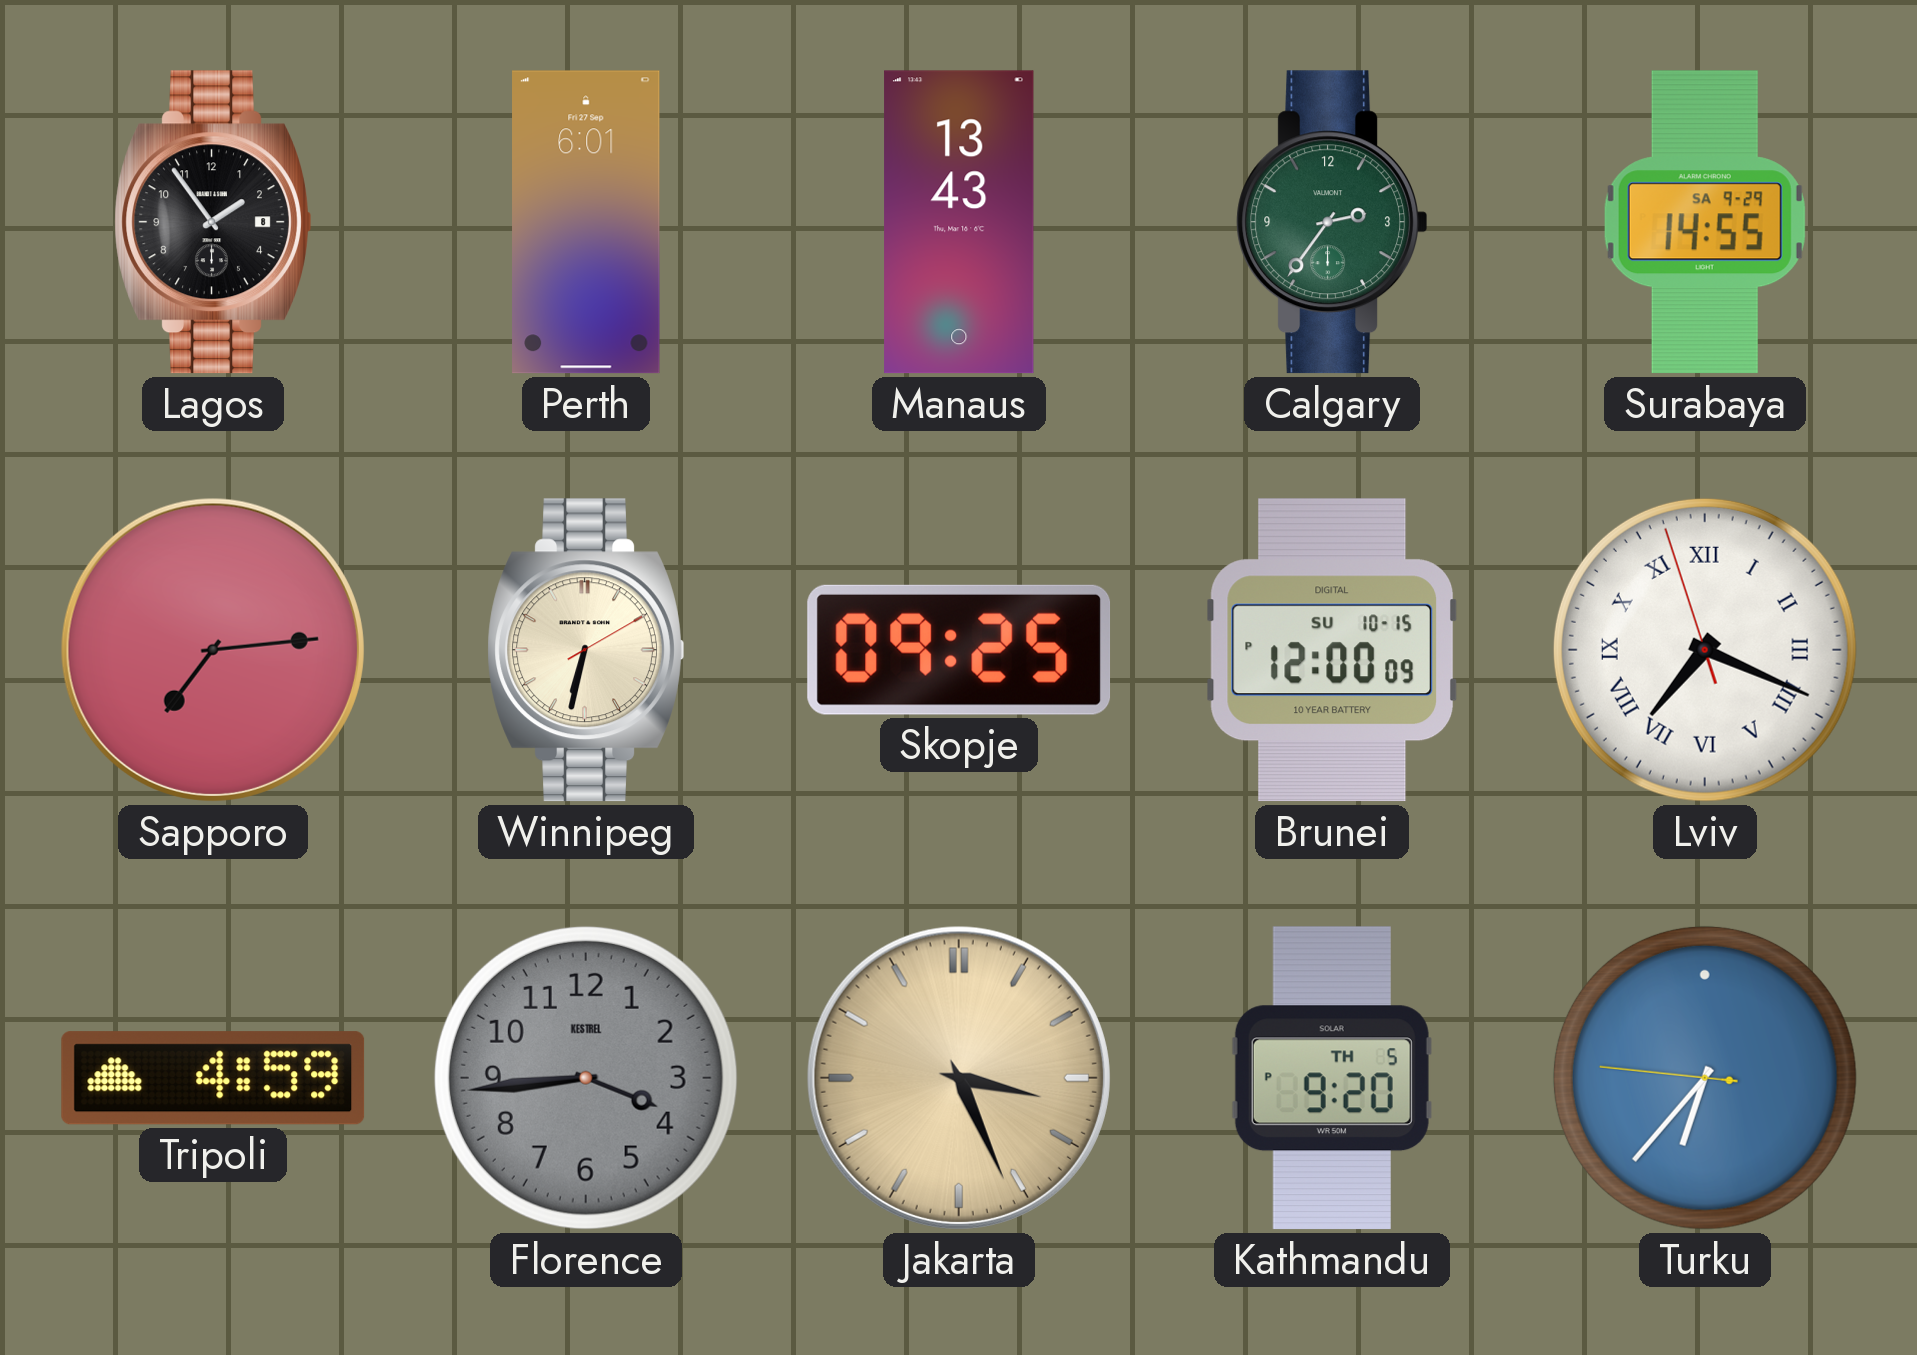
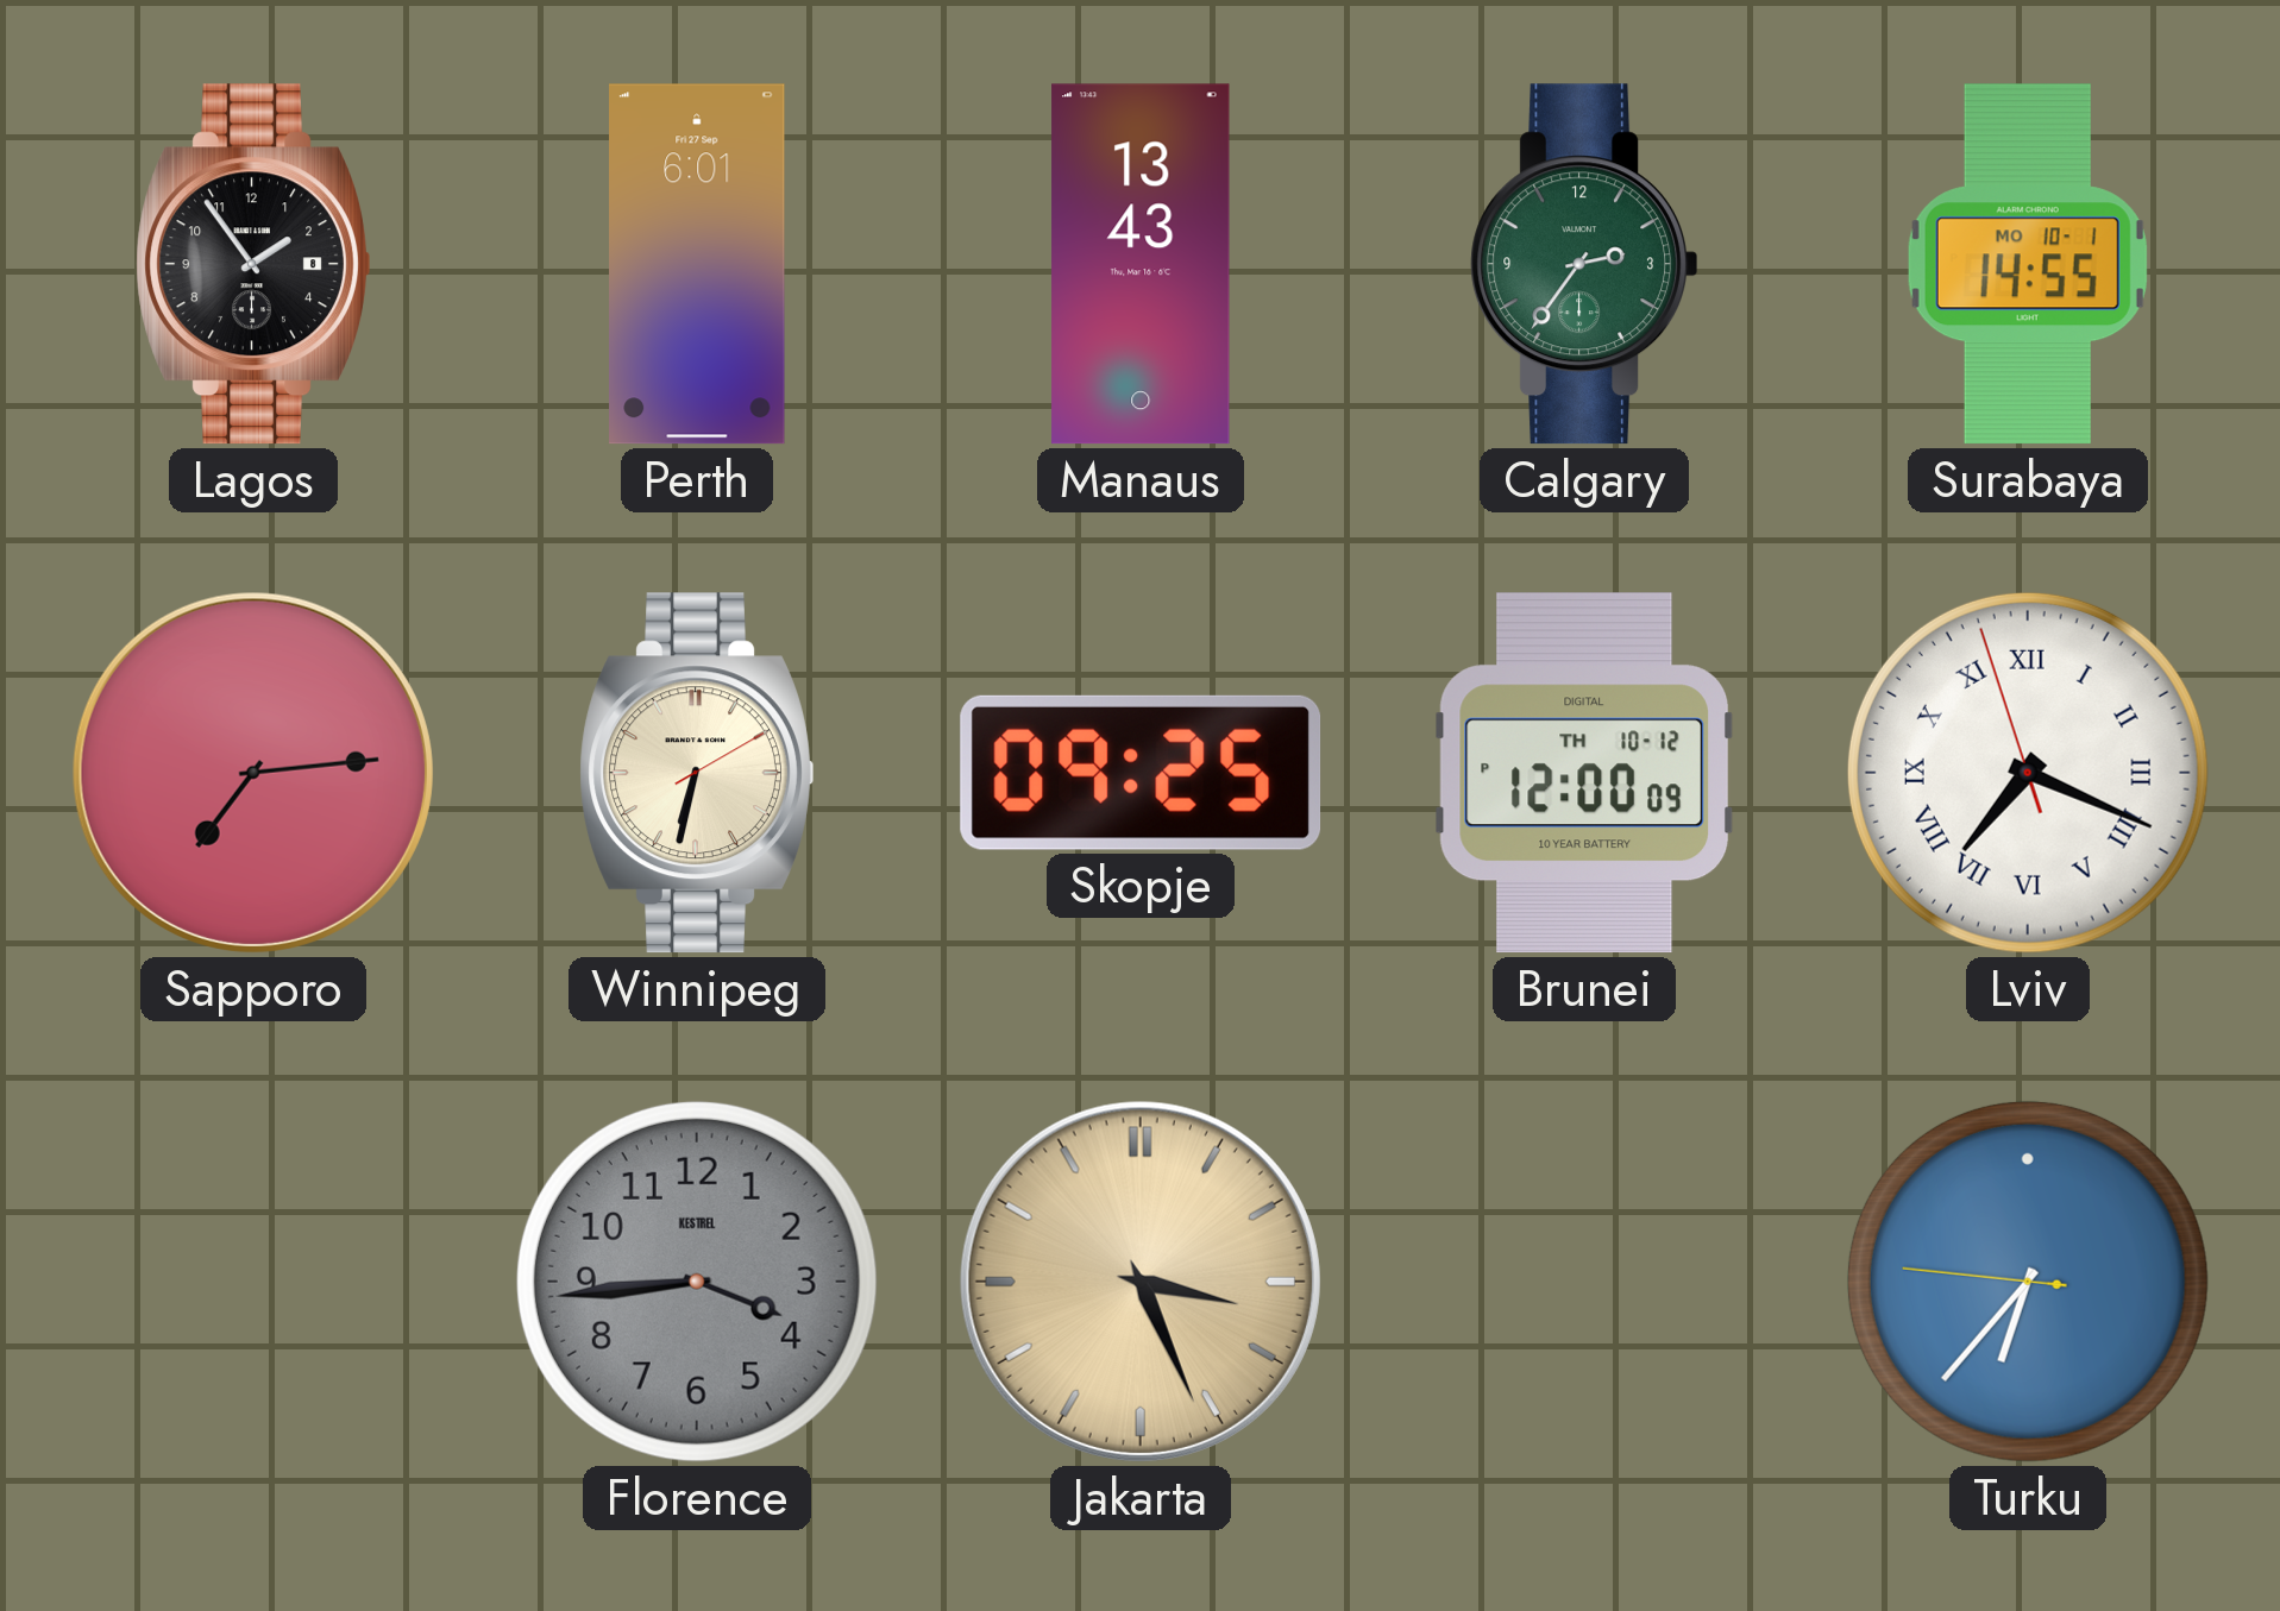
Surabaya date: SA 9-29 -> MO 10-1 (2028, 264)
Brunei date: SU 10-15 -> TH 10-12 (1584, 773)
Tripoli: 4:59 -> none (213, 1078)
Kathmandu: 9:20 -> none (1332, 1078)
